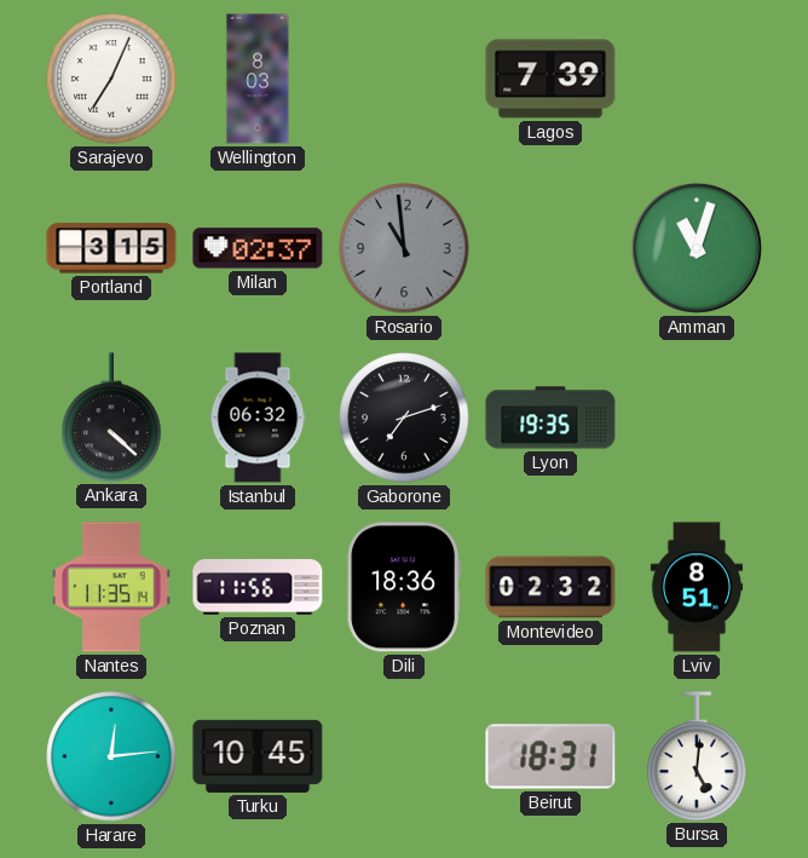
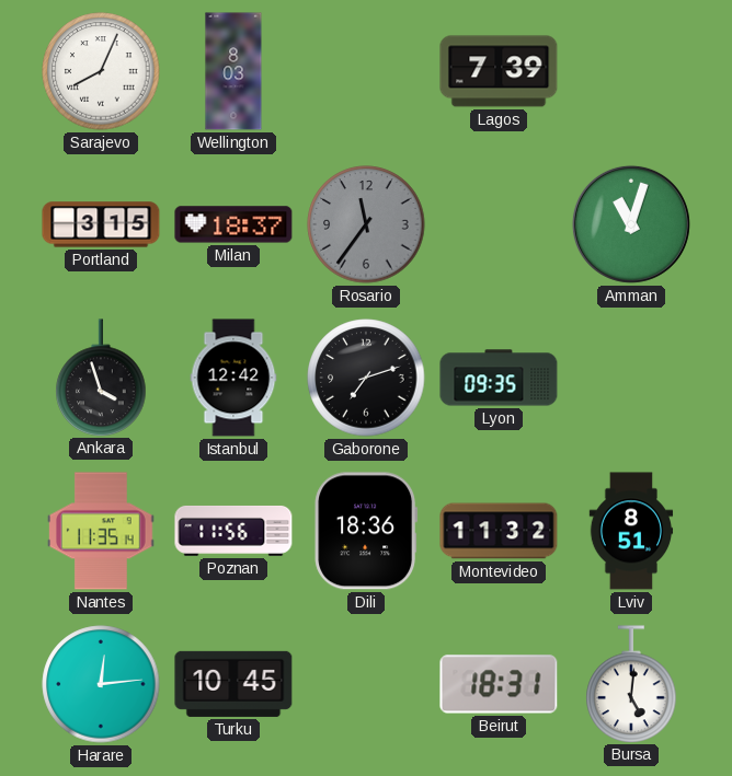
Sarajevo: 7:04 -> 8:04 (101, 71)
Milan: 02:37 -> 18:37 (233, 224)
Rosario: 10:59 -> 11:36 (366, 224)
Ankara: 4:22 -> 3:57 (101, 378)
Istanbul: 06:32 -> 12:42 (233, 378)
Lyon: 19:35 -> 09:35 (499, 378)
Montevideo: 02:32 -> 11:32 (499, 531)
